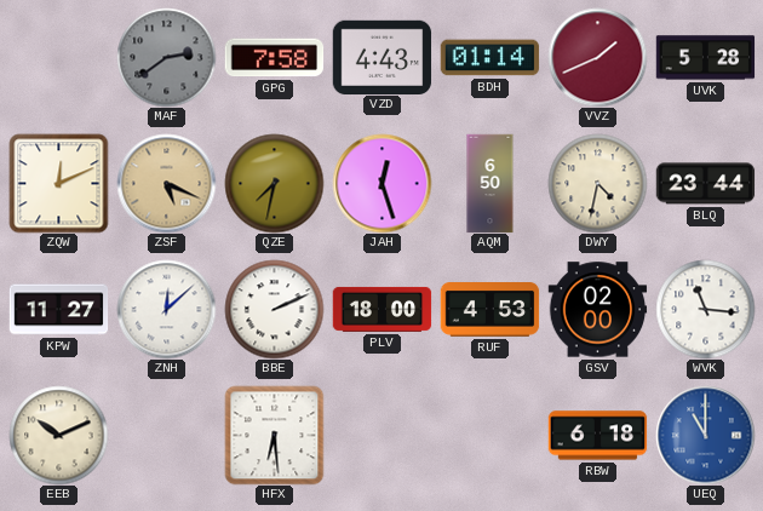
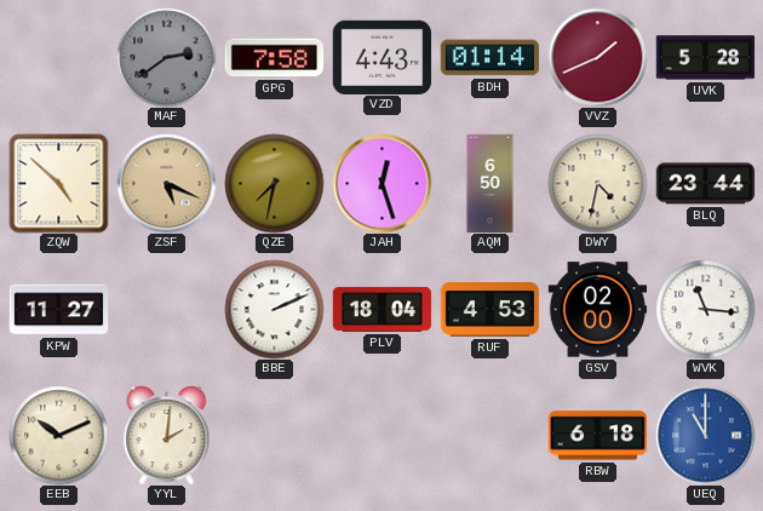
ZQW: 12:11 -> 4:52 (58, 183)
ZNH: 12:08 -> none (166, 309)
PLV: 18:00 -> 18:04 (381, 309)
YYL: none -> 2:01 (167, 435)
HFX: 6:29 -> none (274, 435)
